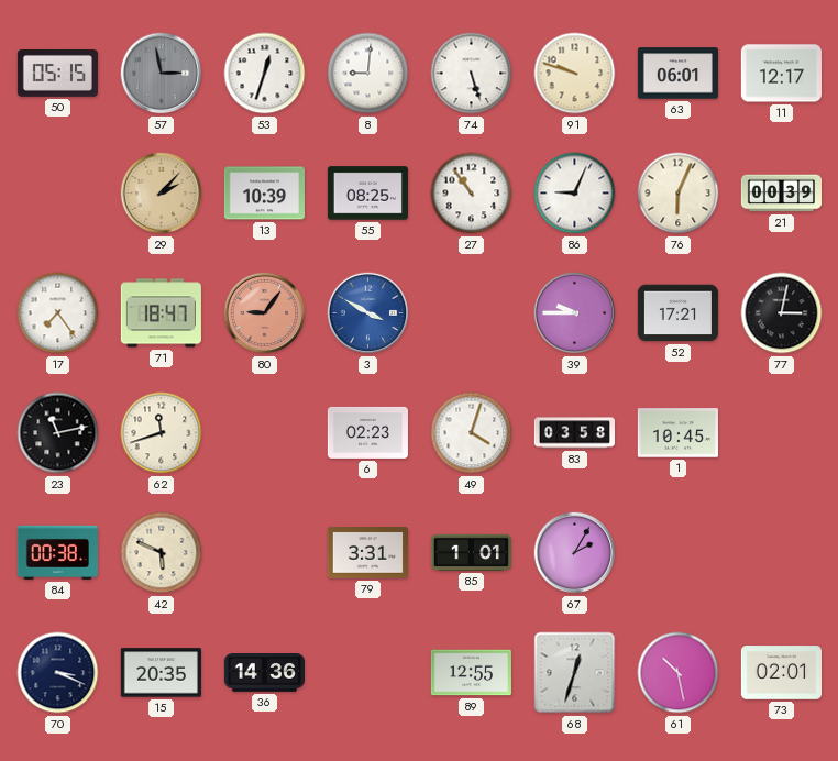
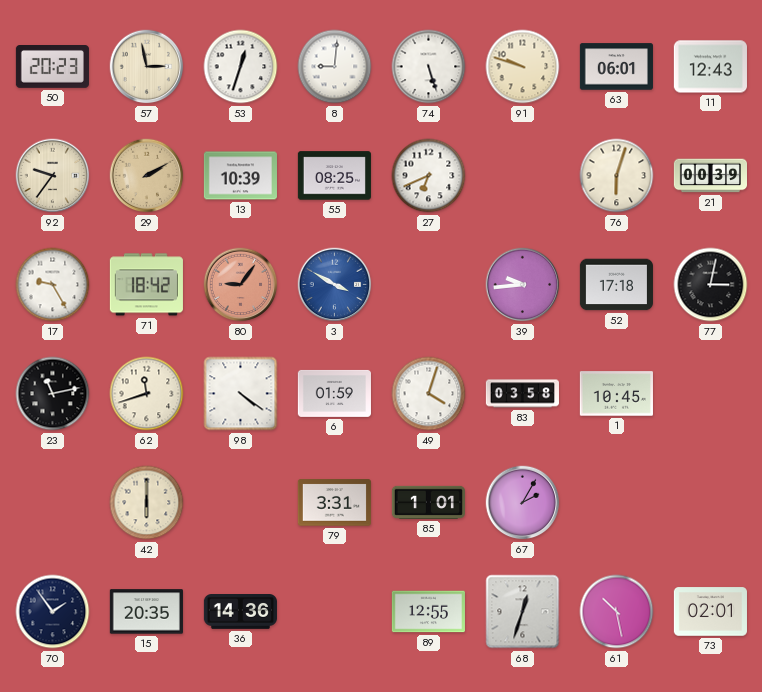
50: 05:15 -> 20:23 (52, 67)
57 dial: grey -> cream (147, 67)
11: 12:17 -> 12:43 (710, 67)
92: none -> 9:36 (53, 176)
29: 2:07 -> 2:10 (147, 176)
27: 10:54 -> 6:41 (429, 176)
86: 9:04 -> none (575, 194)
76: 6:04 -> 6:03 (617, 176)
17: 7:24 -> 9:25 (53, 285)
71: 18:47 -> 18:42 (146, 285)
39: 9:45 -> 9:44 (523, 285)
52: 17:21 -> 17:18 (616, 285)
98: none -> 4:21 (241, 394)
6: 02:23 -> 01:59 (334, 393)
84: 00:38 -> none (57, 552)
42: 5:49 -> 6:00 (147, 503)
70: 3:19 -> 1:54 (53, 612)
